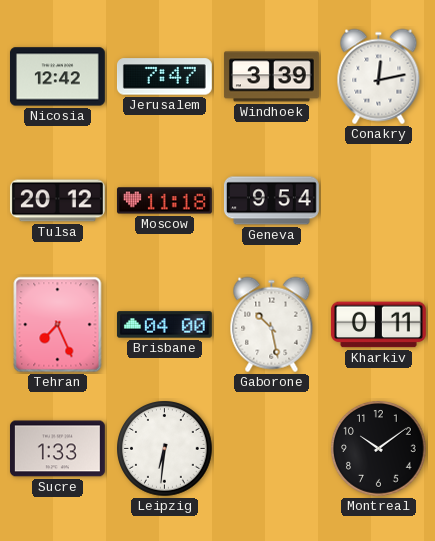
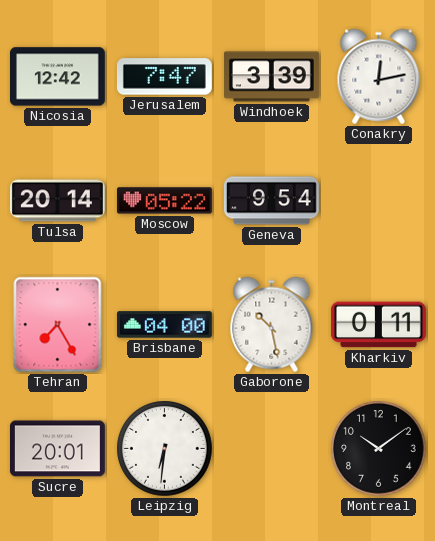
Tulsa: 20:12 -> 20:14 (57, 201)
Moscow: 11:18 -> 05:22 (164, 201)
Tehran: 7:26 -> 7:25 (58, 325)
Sucre: 1:33 -> 20:01 (57, 449)
